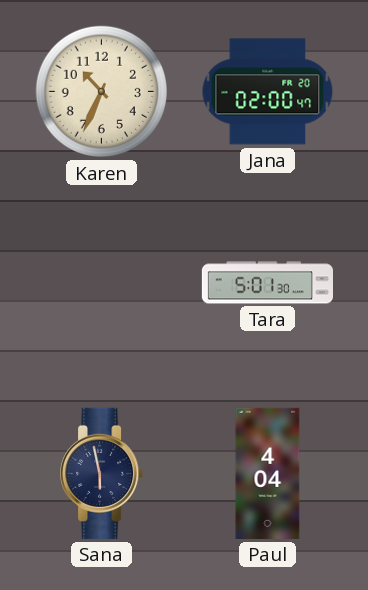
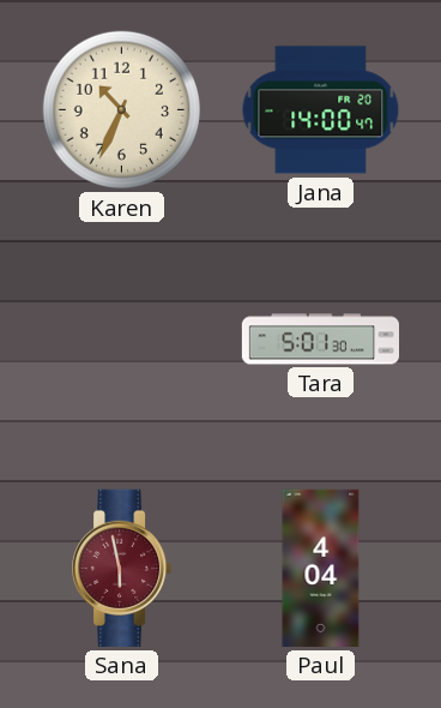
Jana: 02:00 -> 14:00 (321, 110)
Sana dial: navy -> burgundy (122, 568)
